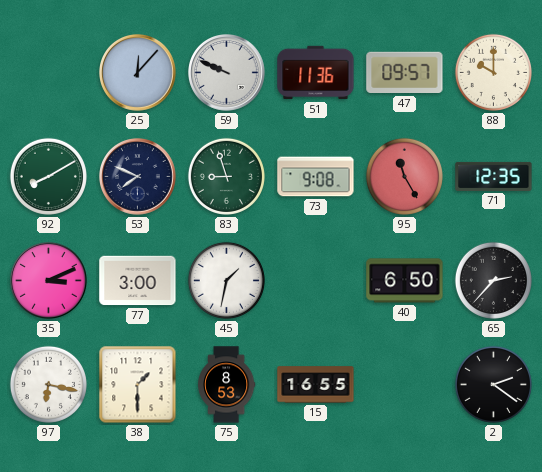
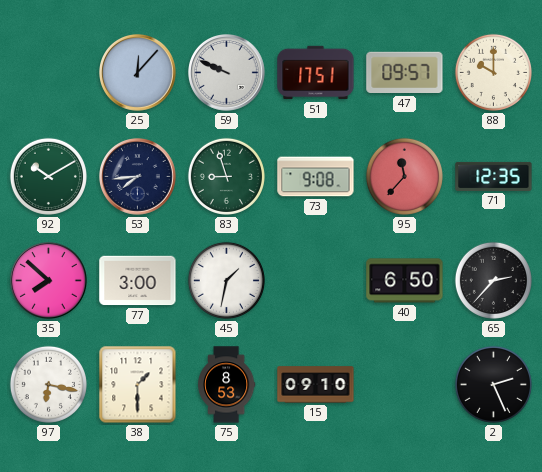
51: 11:36 -> 17:51 (316, 73)
92: 8:10 -> 10:10 (48, 176)
53: 7:49 -> 7:44 (138, 177)
95: 11:25 -> 11:37 (404, 176)
35: 3:11 -> 7:52 (49, 281)
15: 16:55 -> 09:10 (316, 385)
2: 2:21 -> 2:26 (493, 384)
